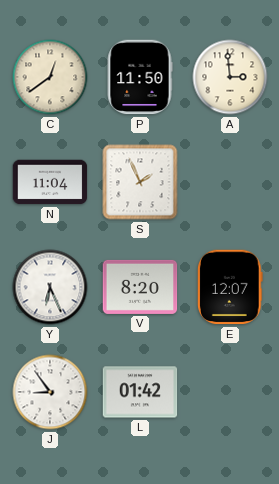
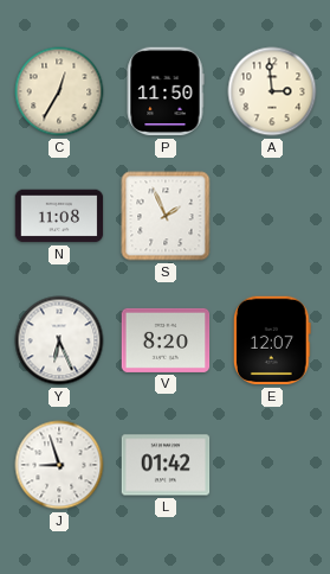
C: 12:39 -> 12:35 (59, 91)
N: 11:04 -> 11:08 (59, 216)
J: 8:54 -> 8:57 (59, 465)
